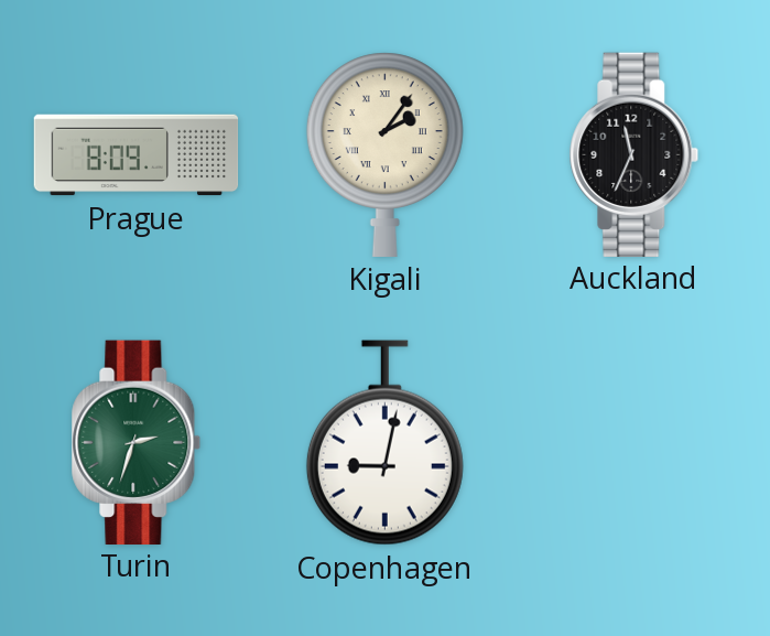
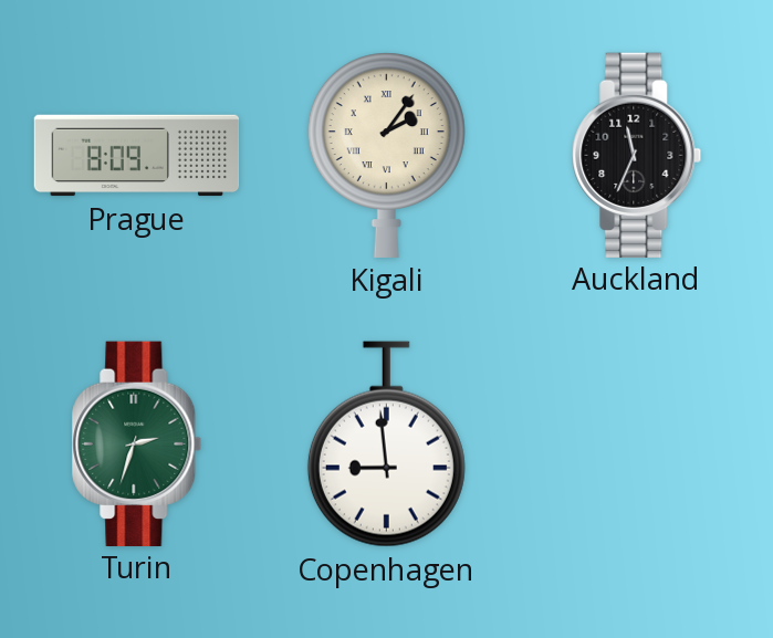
Copenhagen: 9:02 -> 8:59 (386, 444)
